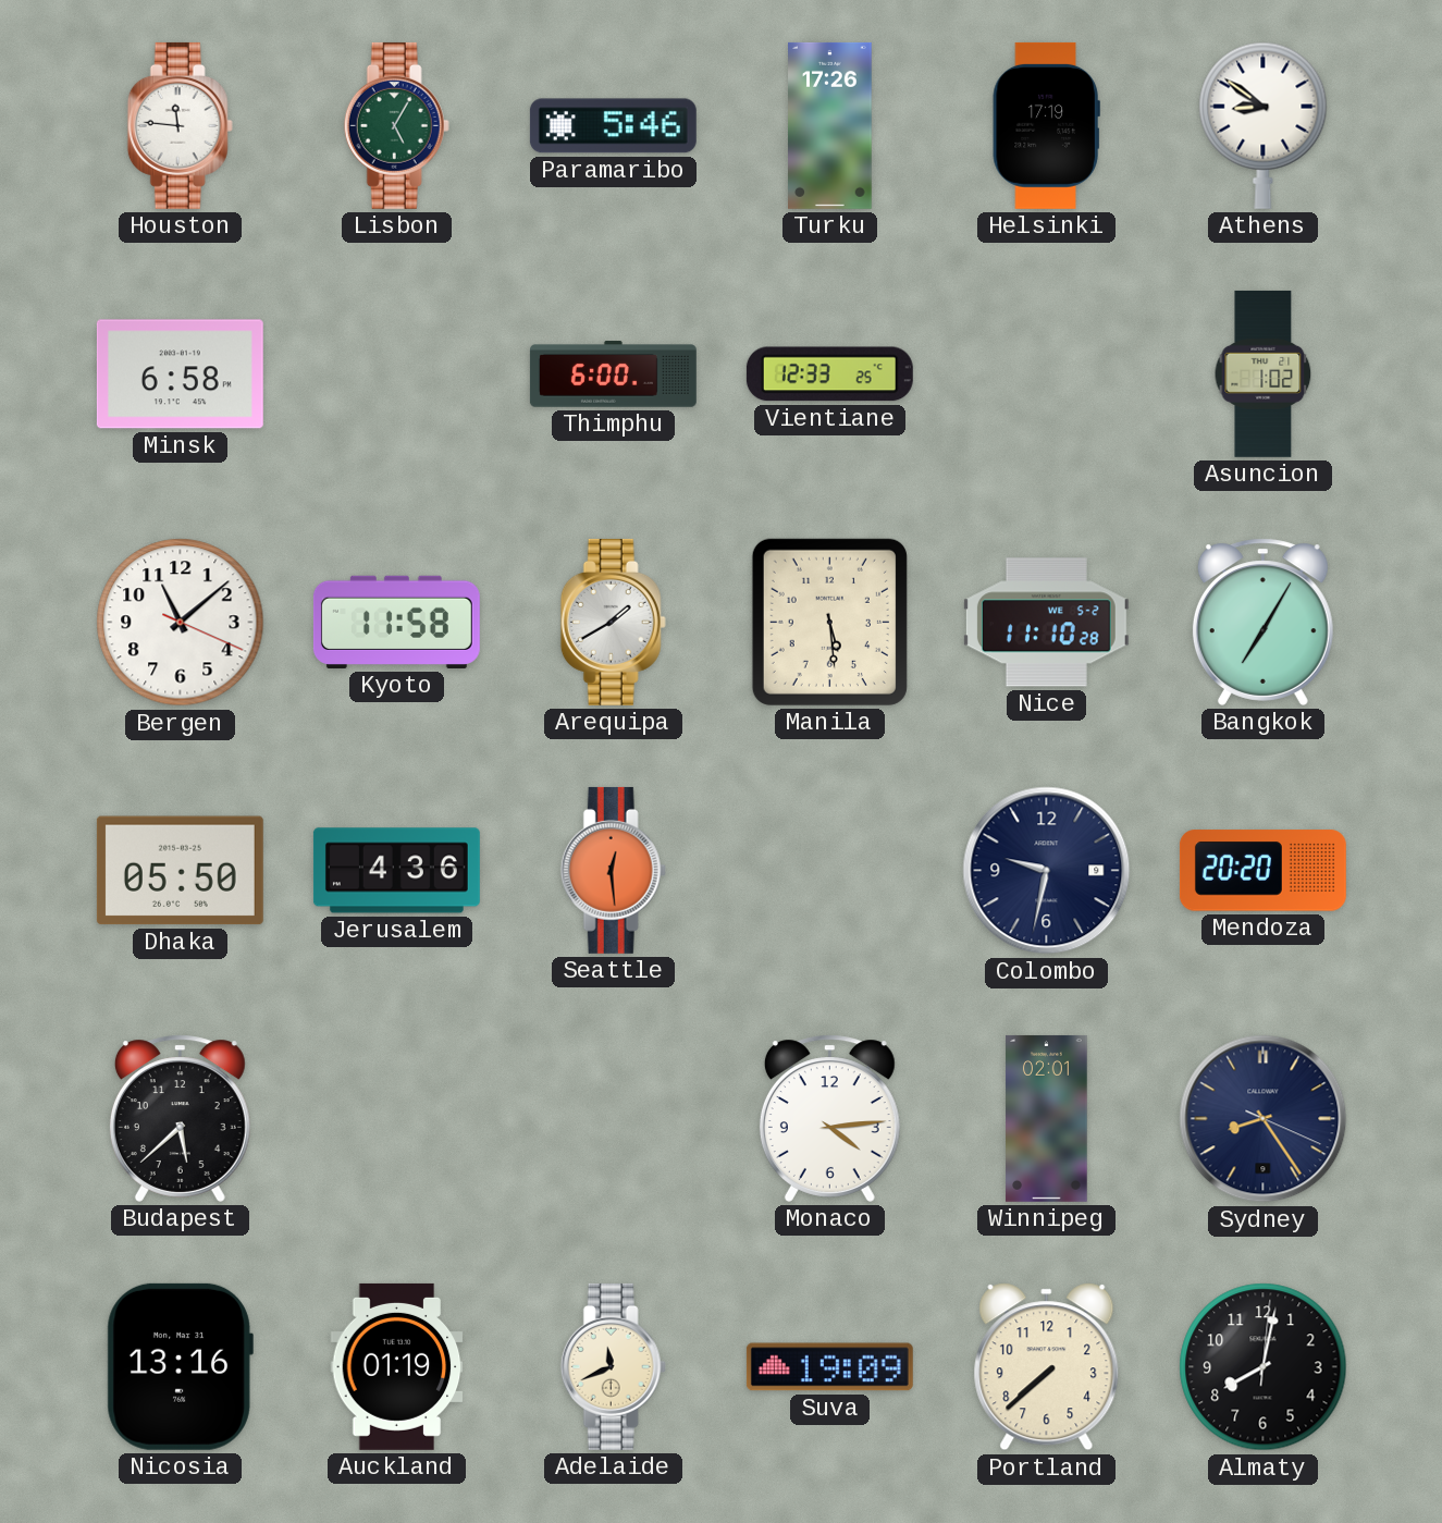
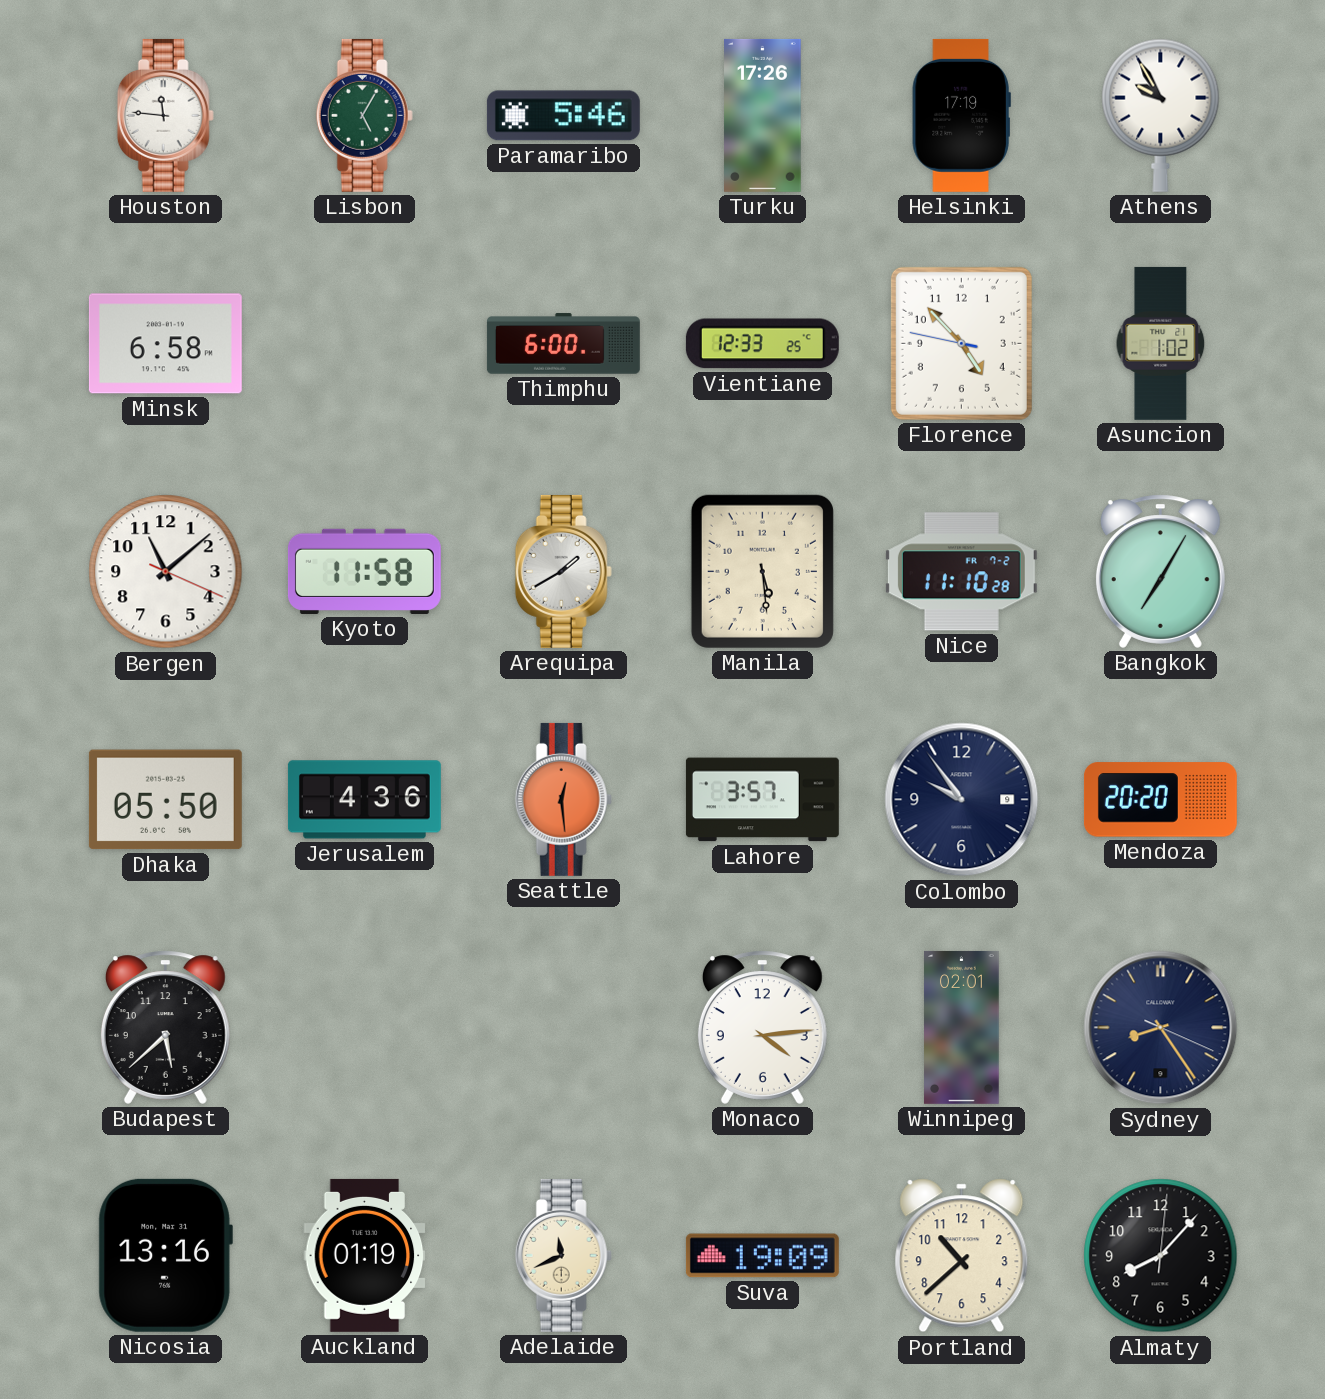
Athens: 8:51 -> 9:55 (1161, 115)
Florence: none -> 4:52 (961, 343)
Nice date: WE 5-2 -> FR 7-2 (961, 572)
Lahore: none -> 3:57 (762, 800)
Colombo: 9:32 -> 9:54 (962, 800)
Portland: 7:38 -> 10:38 (962, 1256)
Almaty: 8:02 -> 8:07 (1161, 1256)
